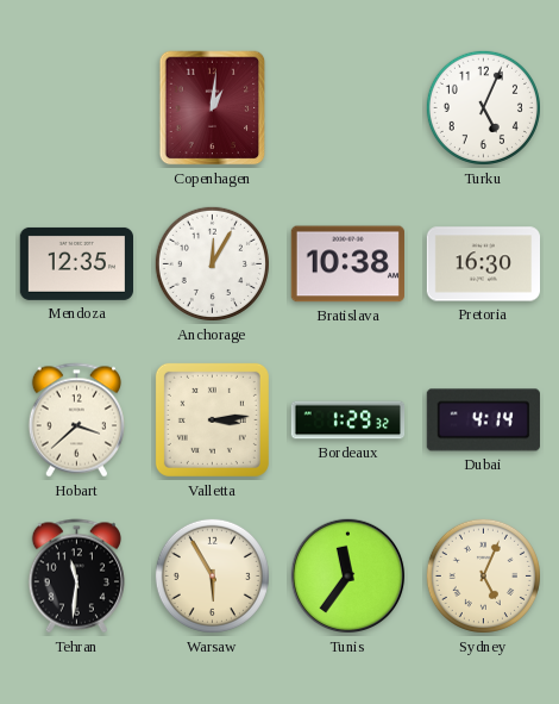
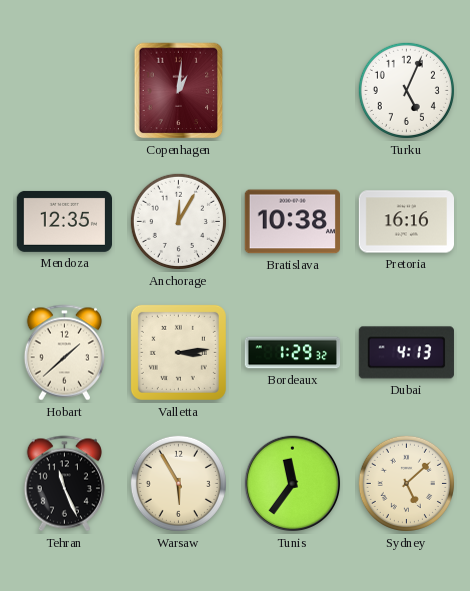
Pretoria: 16:30 -> 16:16 (406, 222)
Hobart: 3:38 -> 1:38 (64, 353)
Dubai: 4:14 -> 4:13 (406, 353)
Tehran: 11:31 -> 11:26 (64, 484)
Sydney: 5:04 -> 5:08 (406, 483)
